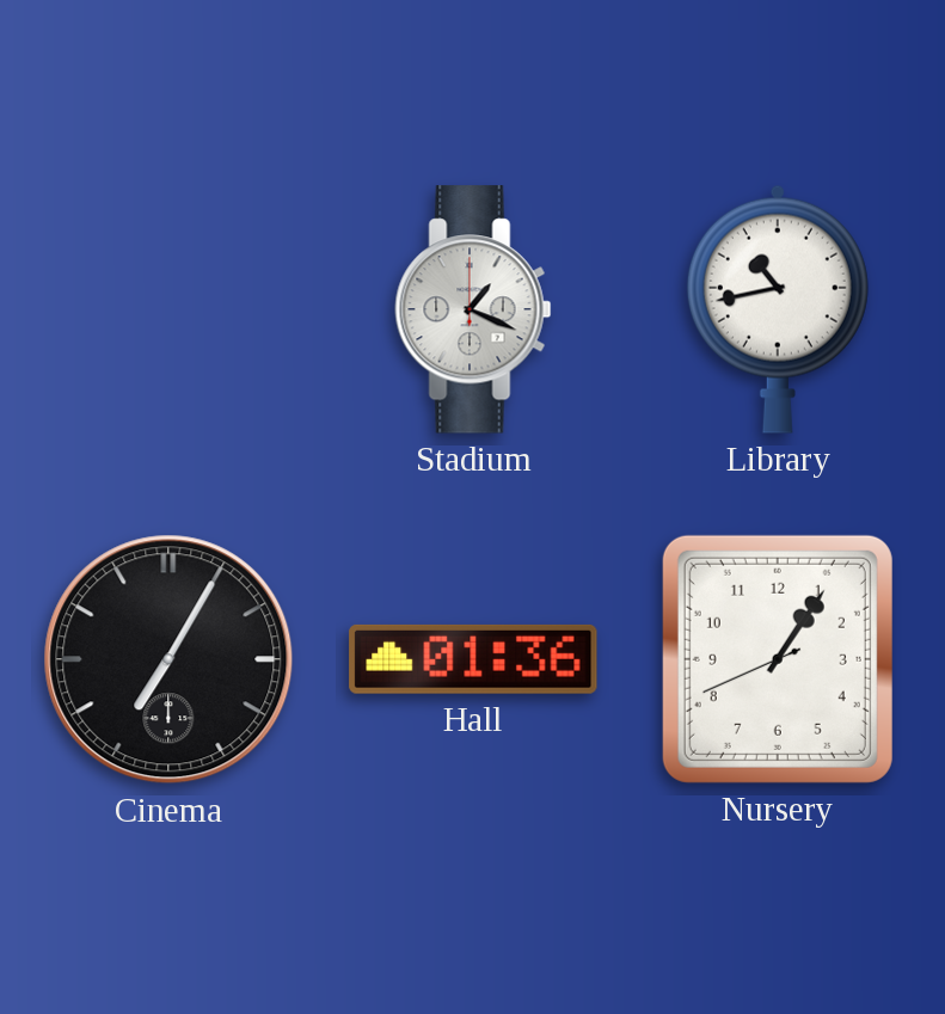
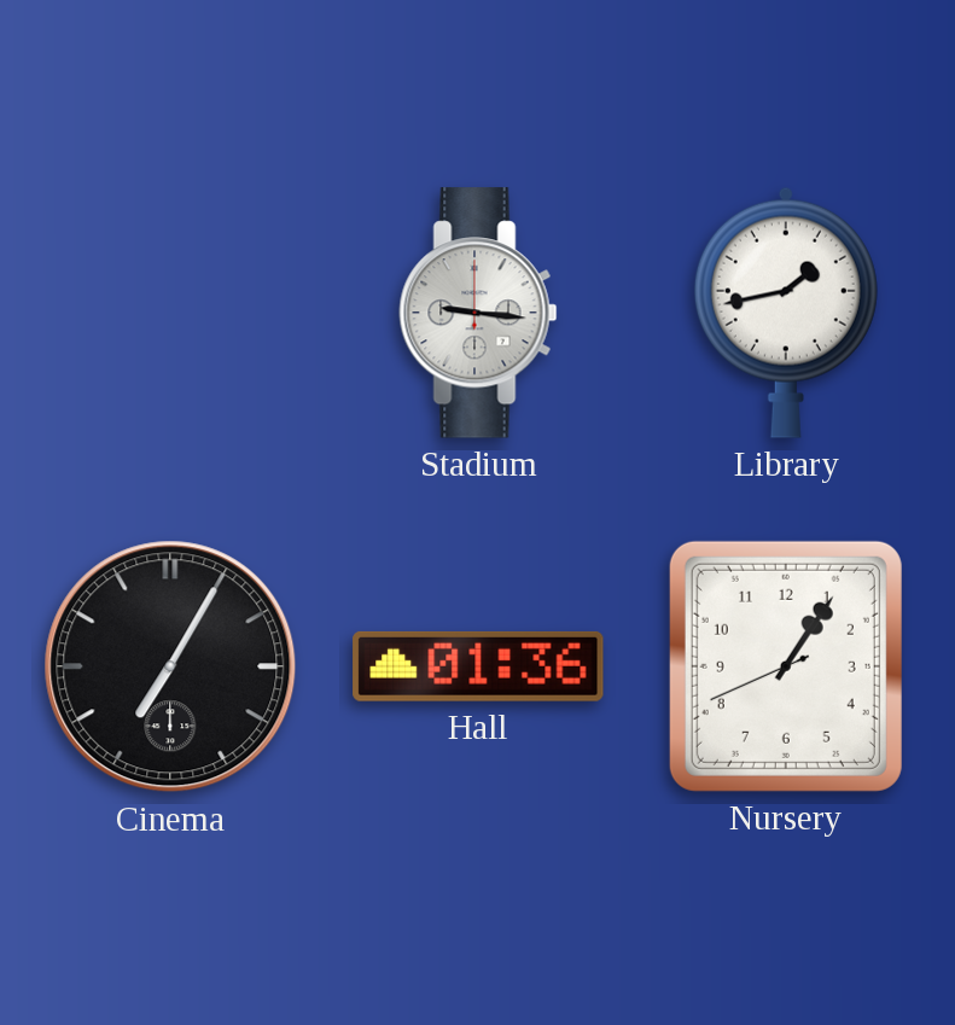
Stadium: 1:19 -> 9:16 (478, 313)
Library: 10:43 -> 1:43 (786, 313)
